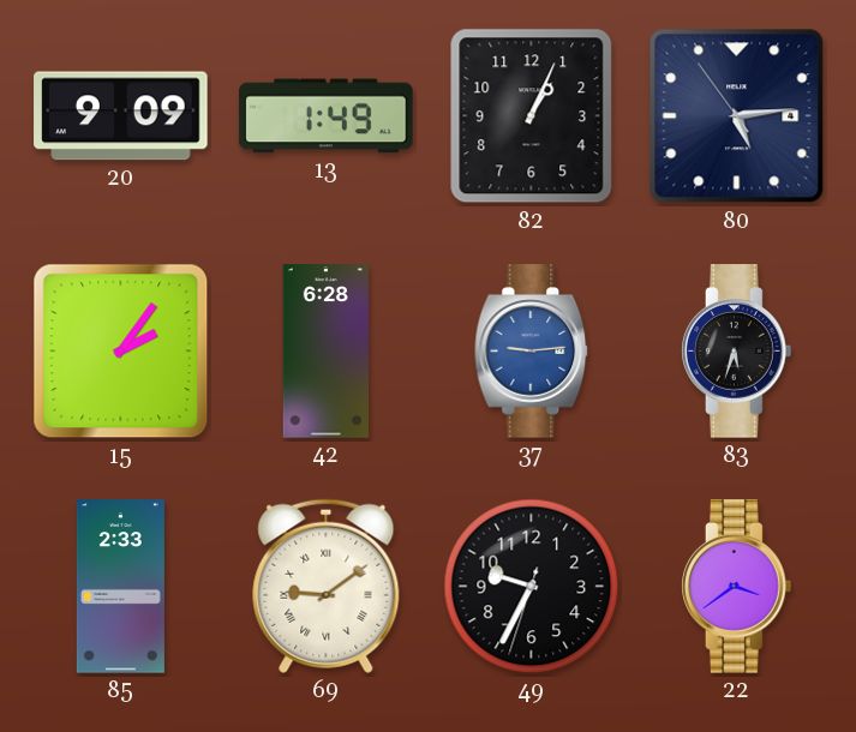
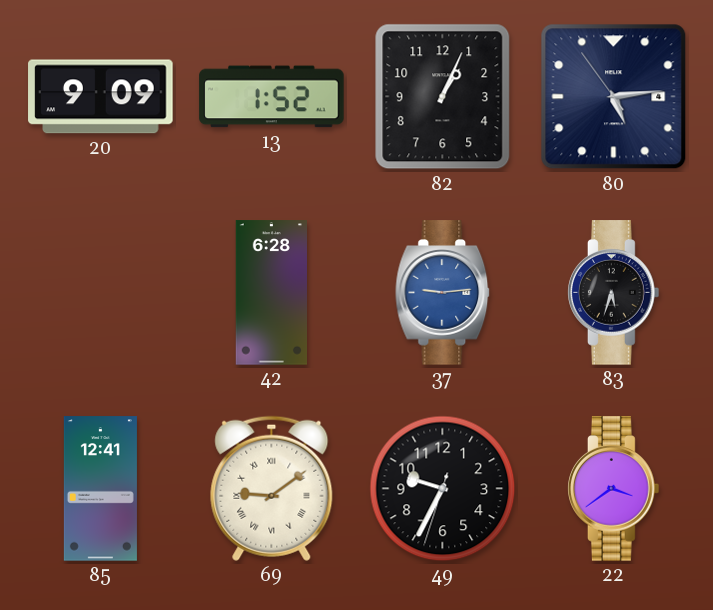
13: 1:49 -> 1:52 (272, 97)
15: 2:06 -> none (121, 352)
85: 2:33 -> 12:41 (100, 489)
